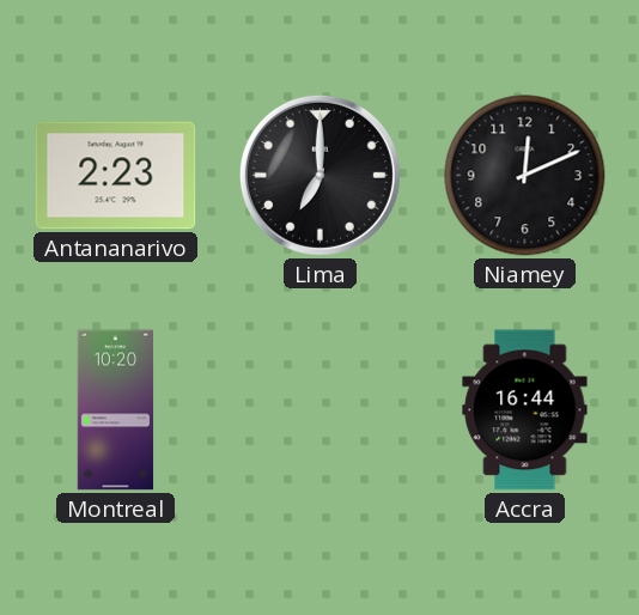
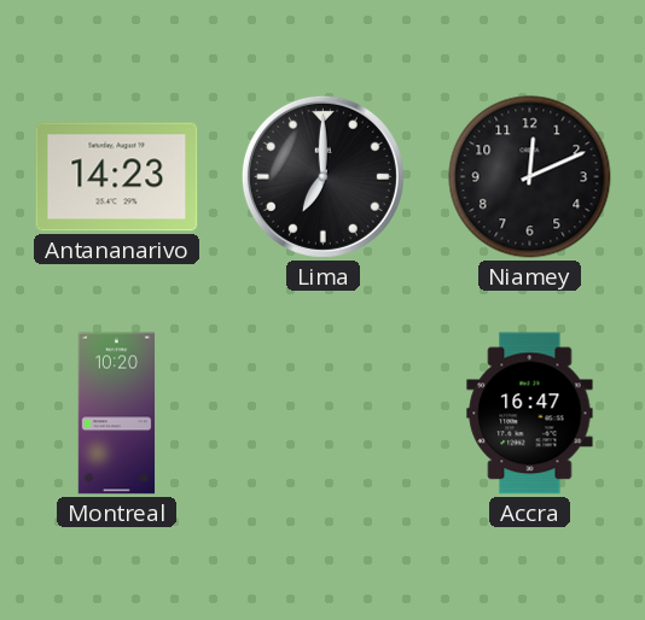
Antananarivo: 2:23 -> 14:23 (117, 177)
Accra: 16:44 -> 16:47 (530, 414)
